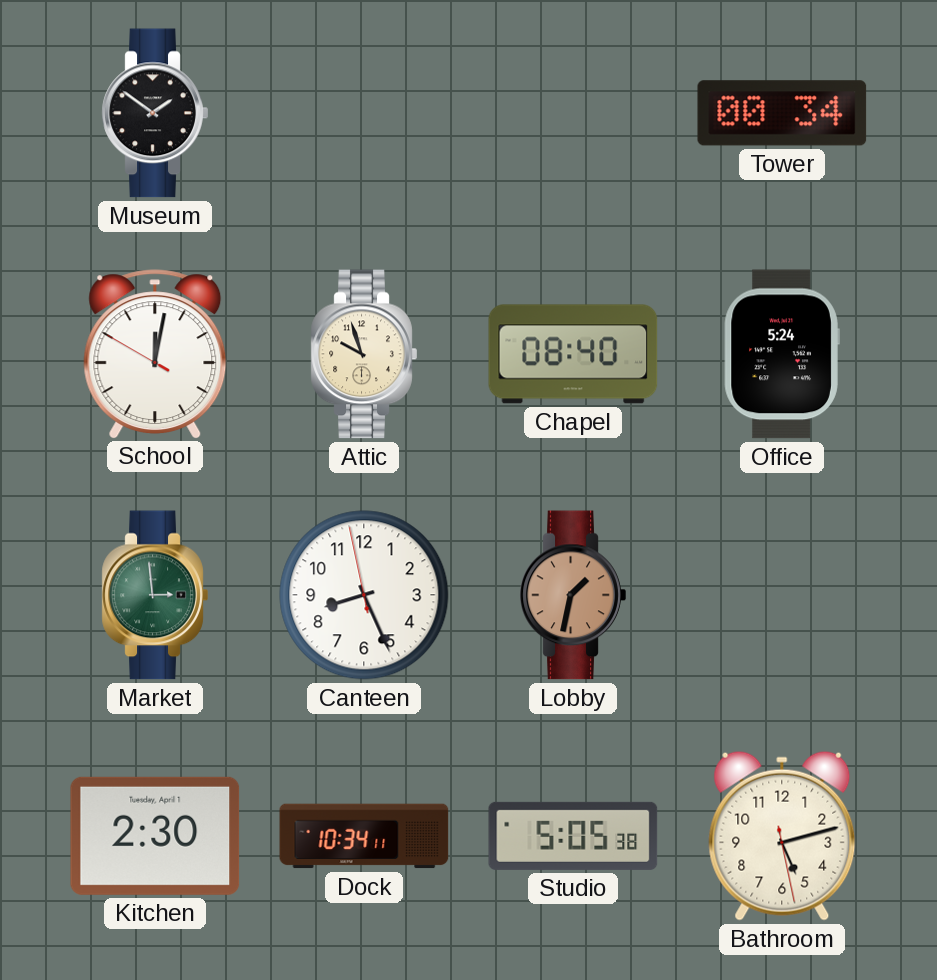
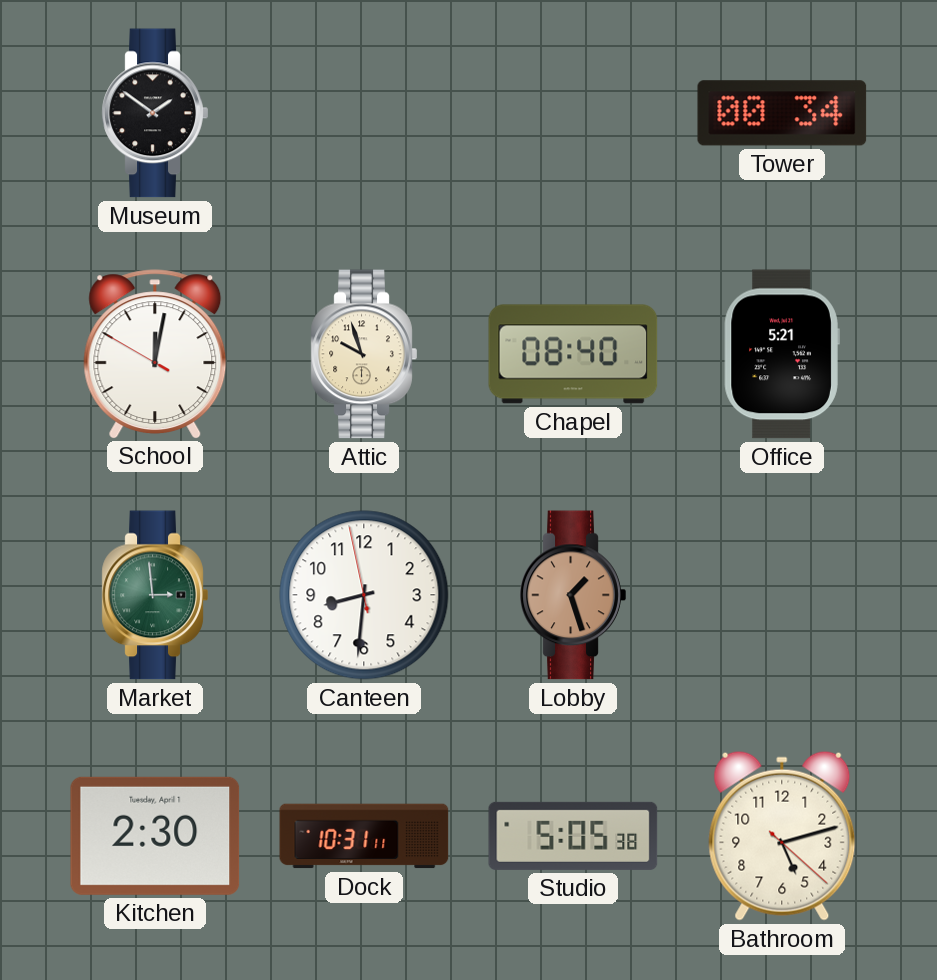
Office: 5:24 -> 5:21 (782, 354)
Canteen: 8:25 -> 8:30 (364, 595)
Lobby: 1:32 -> 1:27 (573, 595)
Dock: 10:34 -> 10:31 (364, 836)
Bathroom: 5:12:28 -> 5:12:22 (782, 836)
